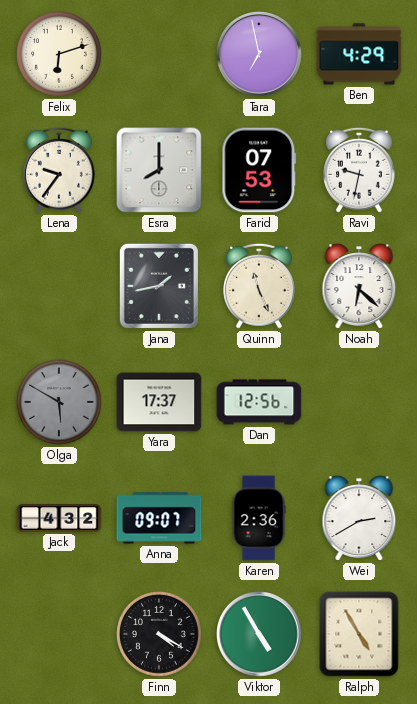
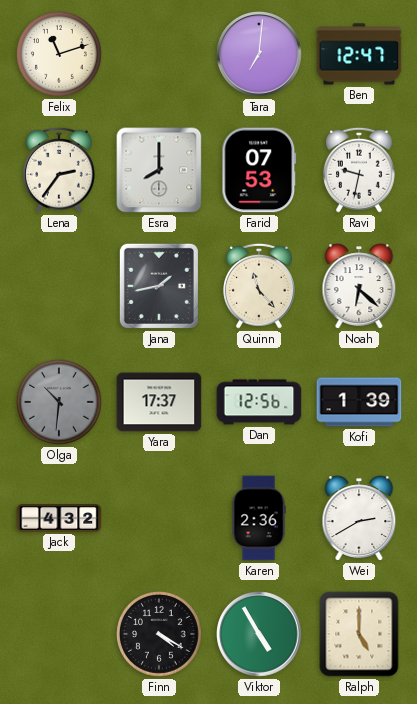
Felix: 6:12 -> 11:12 (60, 55)
Tara: 6:58 -> 7:01 (259, 54)
Ben: 4:29 -> 12:47 (359, 54)
Lena: 9:36 -> 2:36 (60, 170)
Quinn: 11:26 -> 11:23 (260, 286)
Olga: 5:50 -> 10:31 (60, 403)
Kofi: none -> 1:39 (359, 402)
Anna: 09:07 -> none (159, 518)
Ralph: 4:55 -> 5:00 (359, 634)
